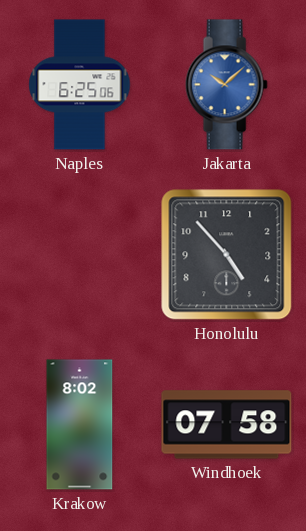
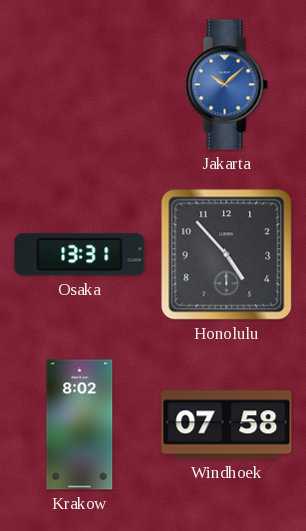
Naples: 6:25 -> none (80, 85)
Osaka: none -> 13:31 (80, 255)
